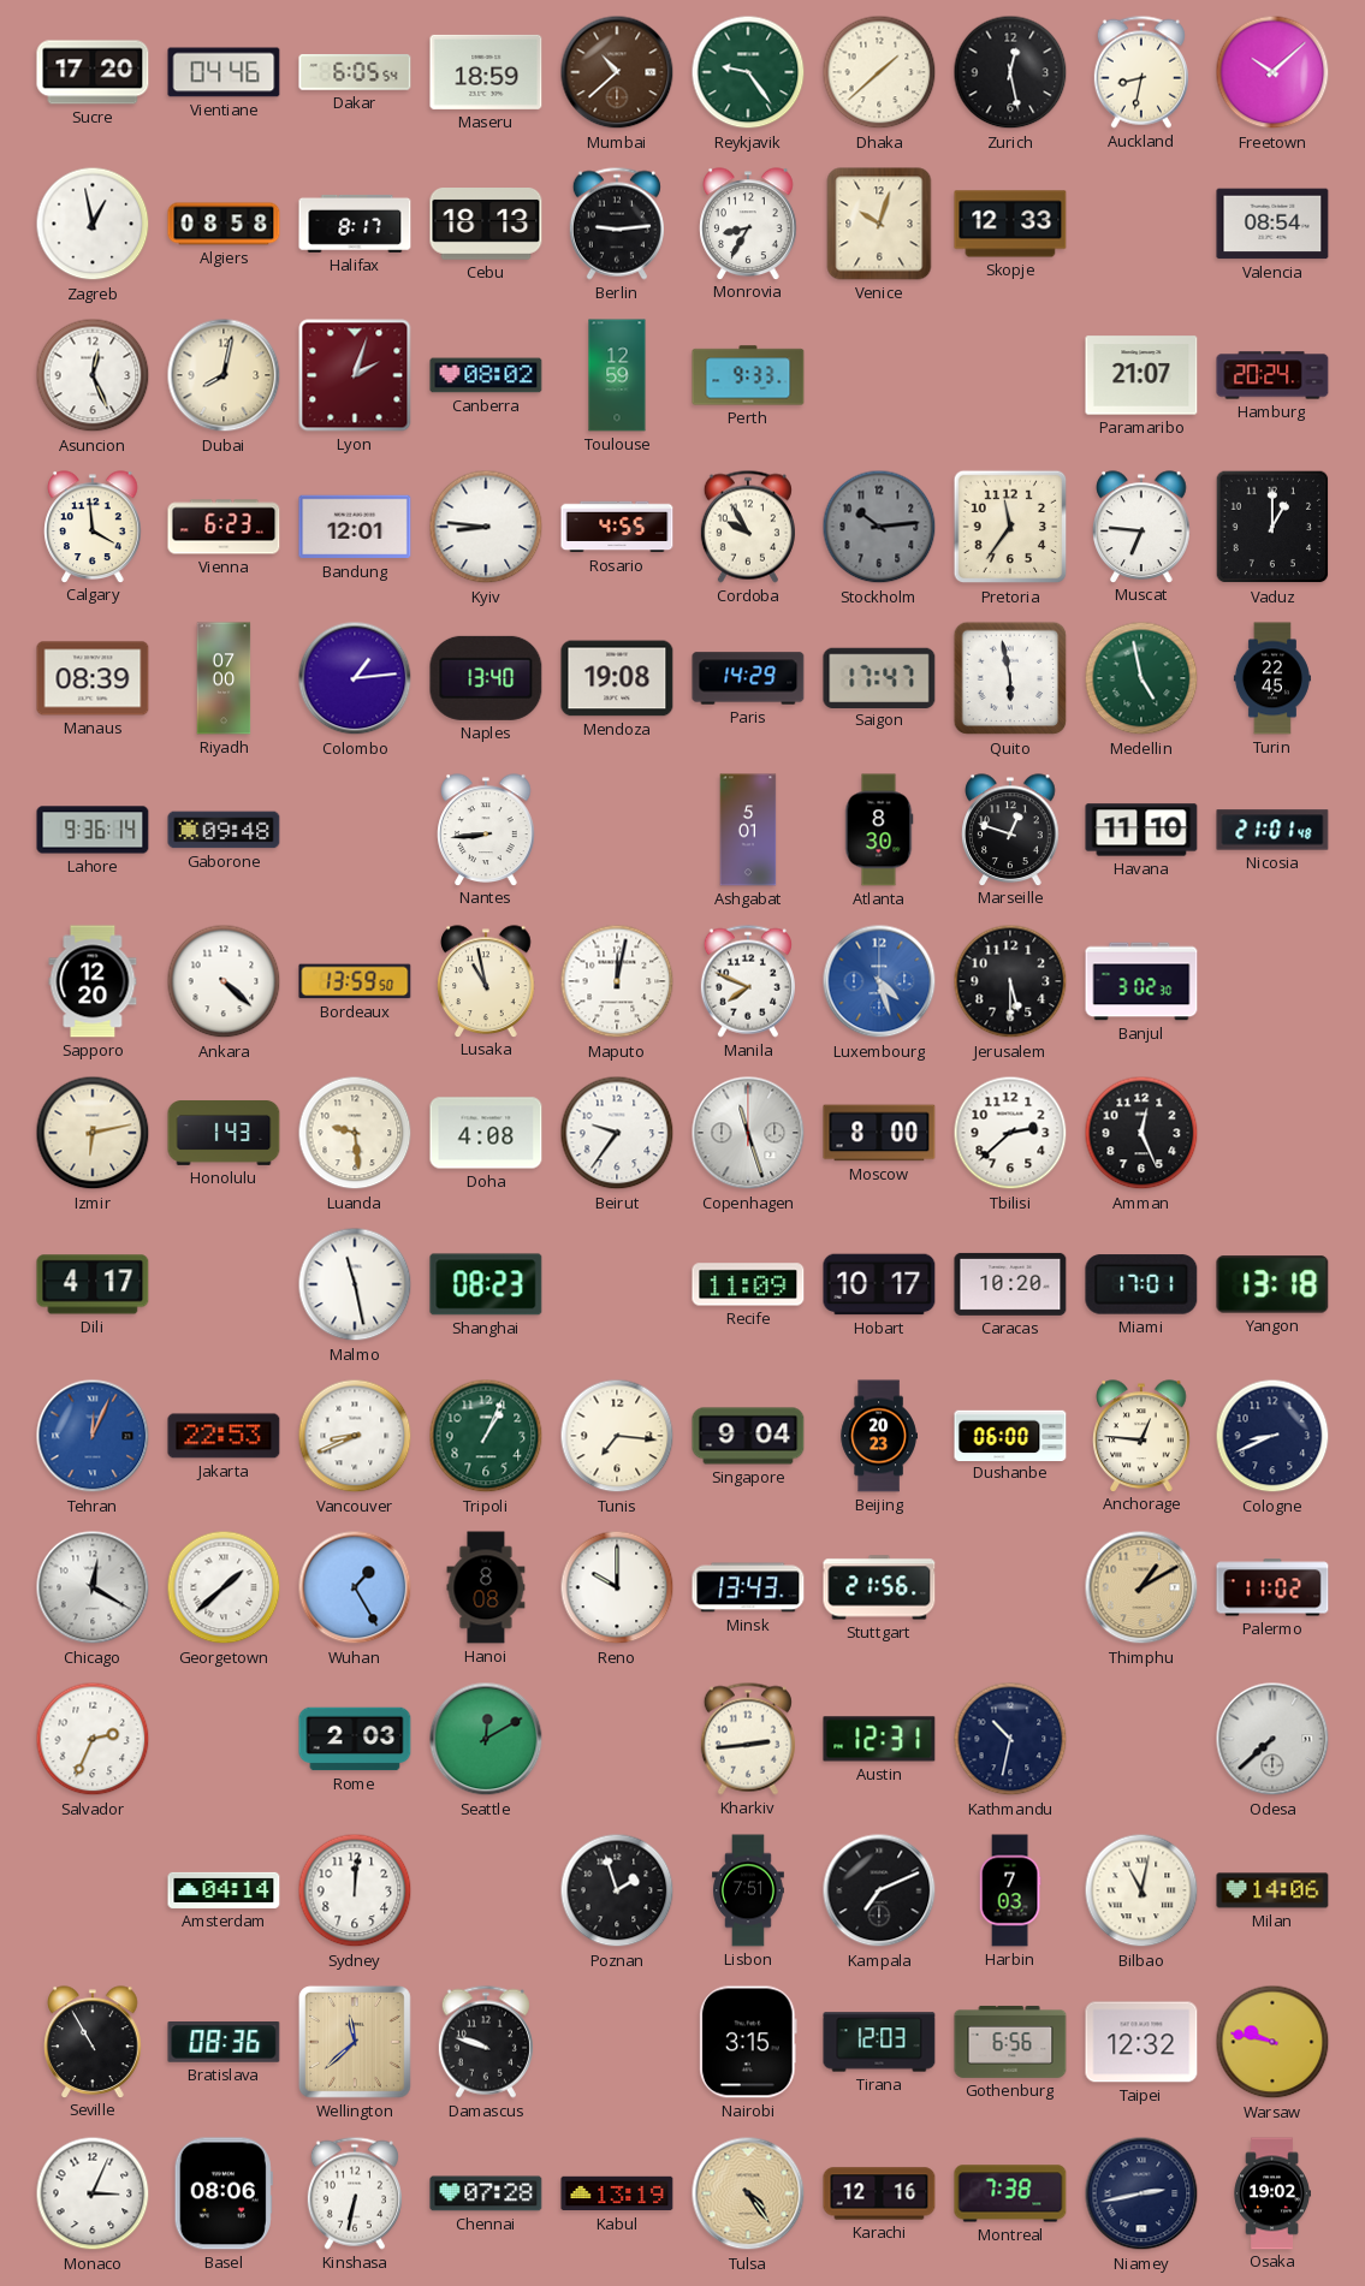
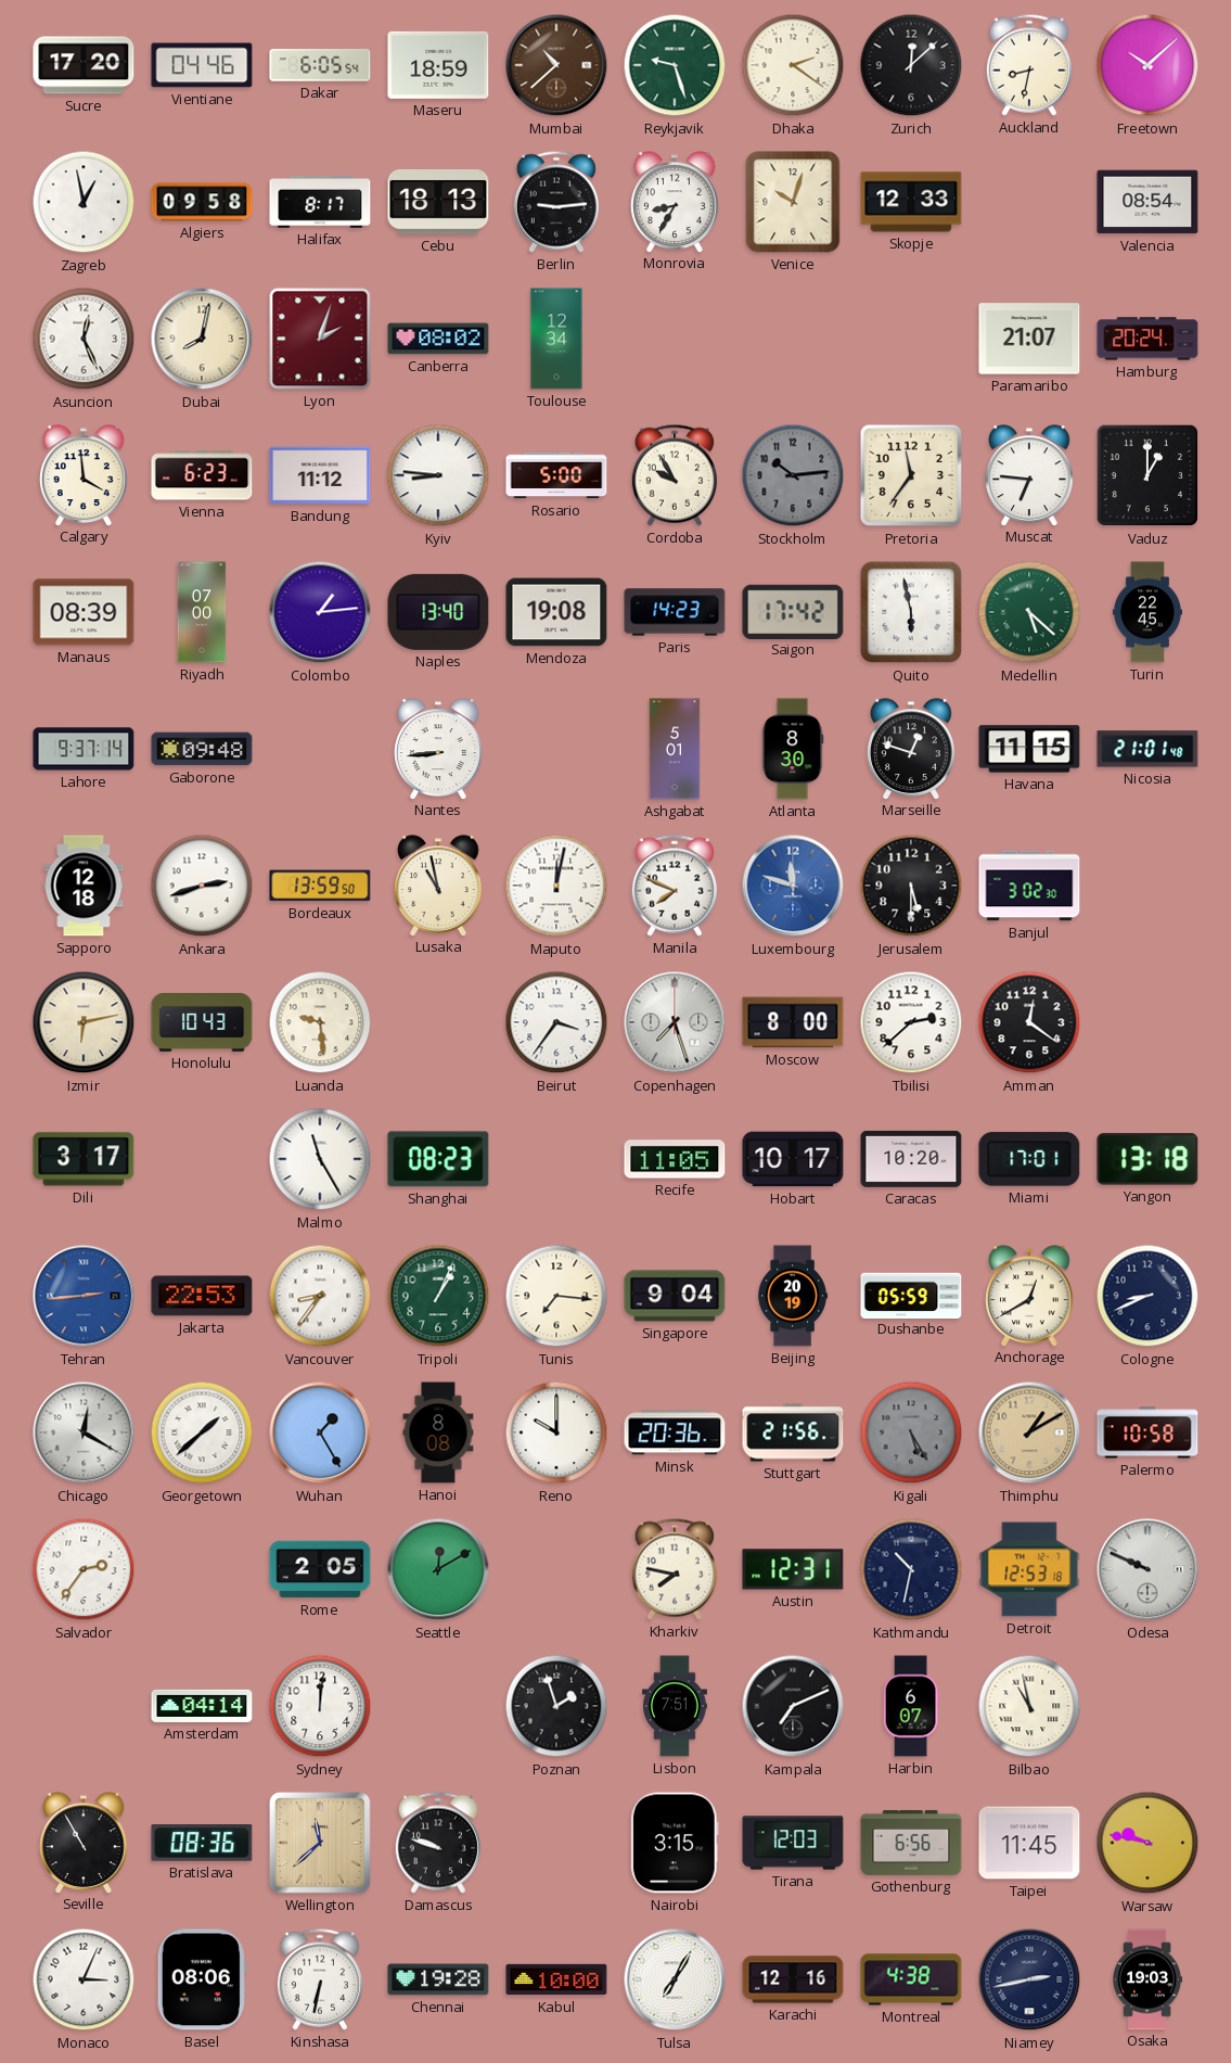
Reykjavik: 9:24 -> 9:27 (675, 65)
Dhaka: 1:38 -> 2:21 (793, 65)
Zurich: 12:28 -> 12:08 (911, 65)
Algiers: 08:58 -> 09:58 (202, 202)
Toulouse: 12:59 -> 12:34 (556, 339)
Perth: 9:33 -> none (748, 375)
Bandung: 12:01 -> 11:12 (320, 475)
Rosario: 4:55 -> 5:00 (556, 475)
Paris: 14:29 -> 14:23 (675, 612)
Saigon: 17:47 -> 17:42 (793, 611)
Medellin: 4:58 -> 5:22 (1029, 612)
Lahore: 9:36 -> 9:37 (84, 749)
Havana: 11:10 -> 11:15 (1029, 749)
Sapporo: 12:20 -> 12:18 (84, 886)
Ankara: 4:22 -> 2:42 (202, 886)
Luxembourg: 4:27 -> 11:48 (793, 886)
Honolulu: 1:43 -> 10:43 (202, 1023)
Doha: 4:08 -> none (486, 1133)
Beirut: 9:36 -> 3:36 (556, 1022)
Copenhagen: 11:27 -> 7:27 (675, 1022)
Amman: 12:26 -> 12:21 (1029, 1022)
Dili: 4:17 -> 3:17 (84, 1159)
Malmo: 11:28 -> 11:25 (320, 1159)
Recife: 11:09 -> 11:05 (675, 1159)
Tehran: 12:04 -> 2:44 (84, 1296)
Vancouver: 8:41 -> 8:36 (320, 1296)
Beijing: 20:23 -> 20:19 (793, 1296)
Dushanbe: 06:00 -> 05:59 (911, 1295)
Anchorage: 12:46 -> 12:40 (1029, 1296)
Minsk: 13:43 -> 20:36 (675, 1432)
Kigali: none -> 5:25 (911, 1432)
Palermo: 11:02 -> 10:58 (1147, 1432)
Salvador: 2:34 -> 2:36 (84, 1569)
Rome: 2:03 -> 2:05 (320, 1569)
Kharkiv: 2:44 -> 7:47 (675, 1569)
Detroit: none -> 12:53 (1029, 1569)
Odesa: 7:38 -> 9:49 (1147, 1569)
Harbin: 7:03 -> 6:07 (911, 1706)
Bilbao: 11:02 -> 10:58 (1029, 1706)
Milan: 14:06 -> none (1272, 1890)
Taipei: 12:32 -> 11:45 (1029, 1843)
Chennai: 07:28 -> 19:28 (438, 1979)
Kabul: 13:19 -> 10:00 (556, 1979)
Tulsa: 4:24 -> 7:05 (675, 1979)
Tulsa dial: champagne -> white (675, 1979)
Montreal: 7:38 -> 4:38 (911, 1979)
Osaka: 19:02 -> 19:03 (1147, 1979)
